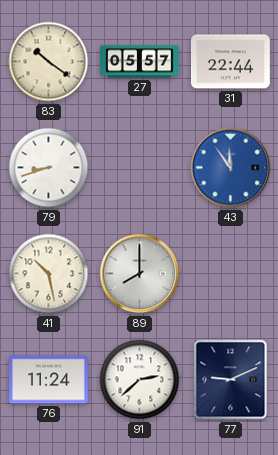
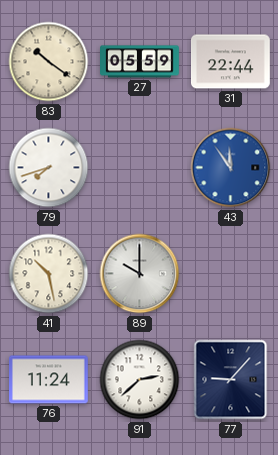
27: 05:57 -> 05:59 (140, 62)
79: 8:42 -> 7:42 (49, 168)
89: 8:00 -> 10:00 (140, 274)
77: 9:11 -> 9:07 (231, 380)
